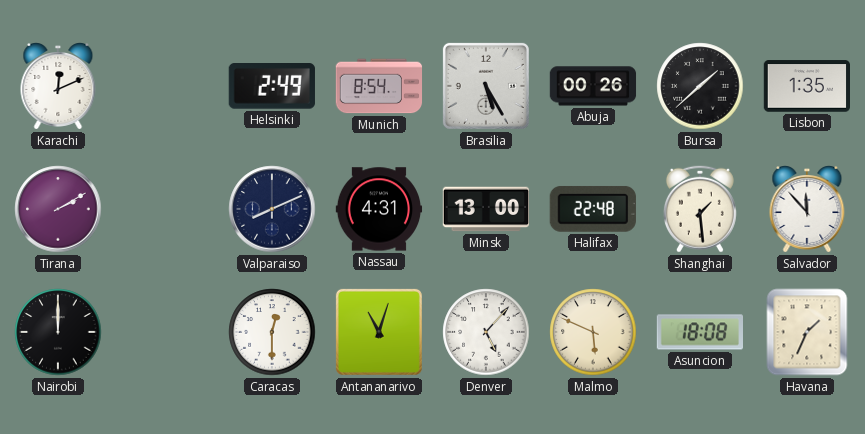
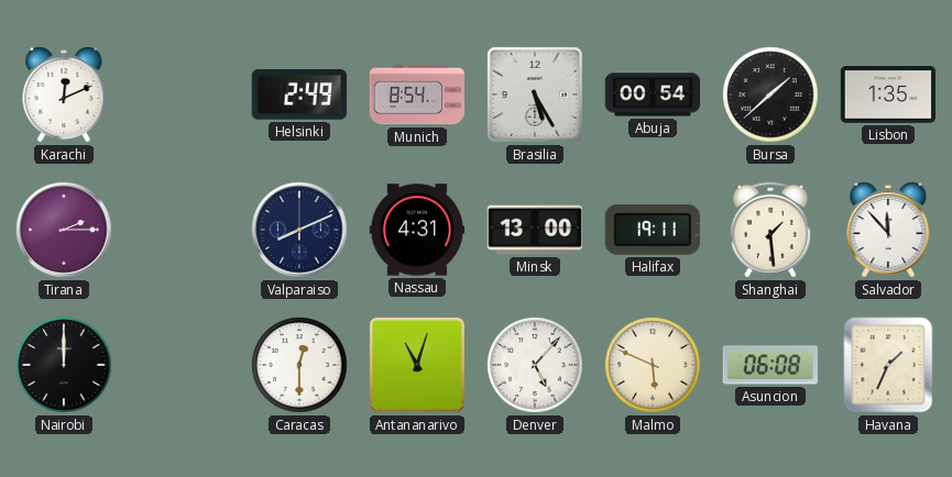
Abuja: 00:26 -> 00:54 (653, 95)
Tirana: 2:10 -> 2:15 (64, 230)
Halifax: 22:48 -> 19:11 (653, 230)
Asuncion: 18:08 -> 06:08 (769, 365)
